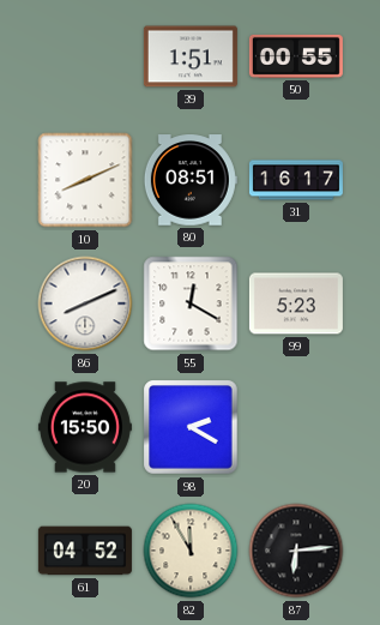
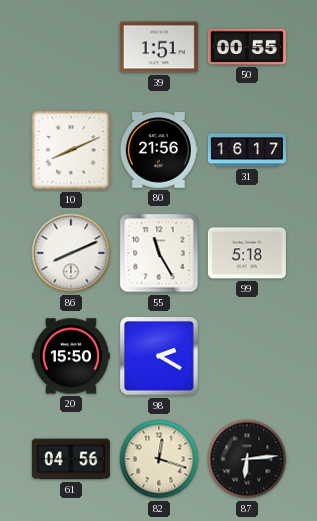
80: 08:51 -> 21:56 (159, 150)
55: 12:20 -> 11:25 (159, 253)
99: 5:23 -> 5:18 (247, 253)
61: 04:52 -> 04:56 (71, 459)
82: 11:55 -> 12:18 (159, 459)
